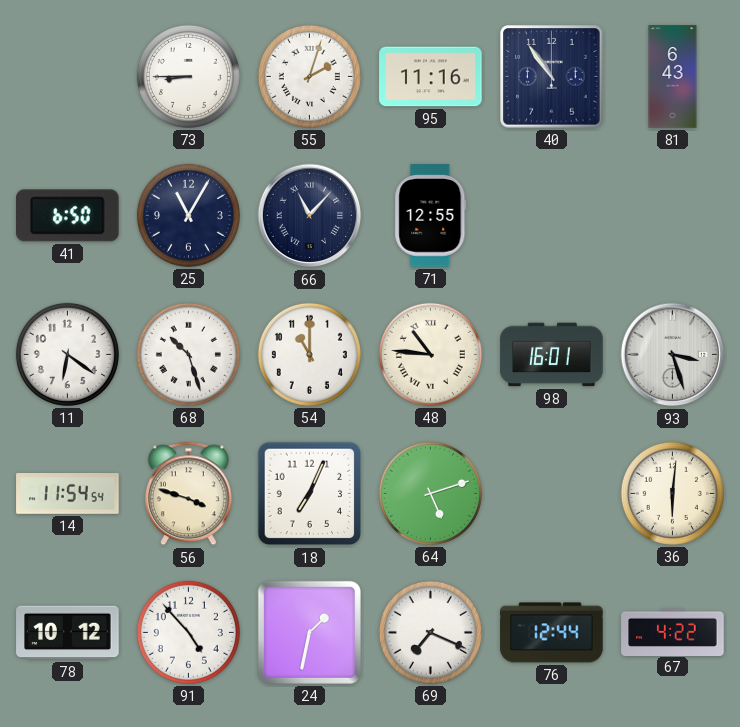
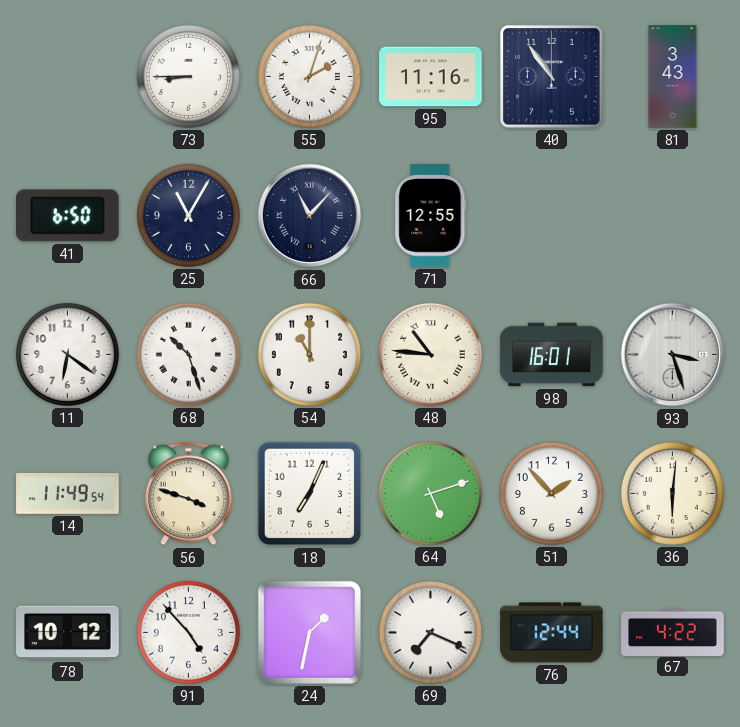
81: 6:43 -> 3:43 (673, 77)
14: 11:54 -> 11:49 (68, 494)
51: none -> 1:53 (551, 493)
